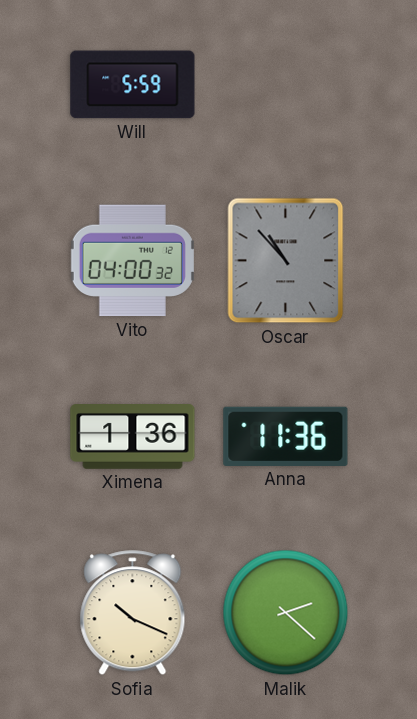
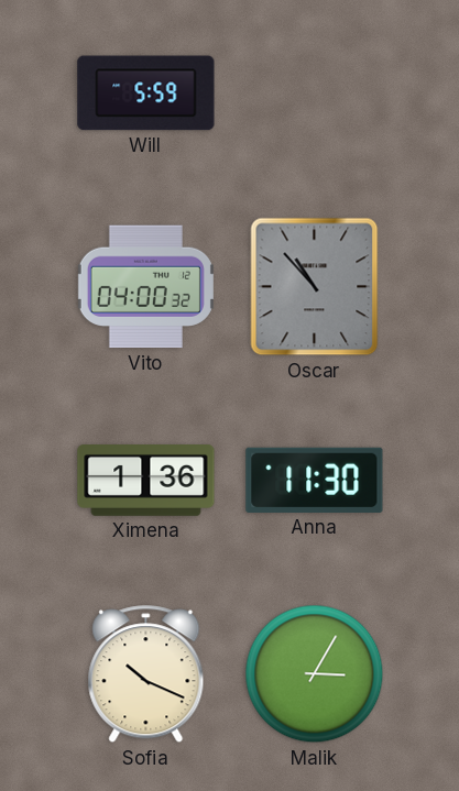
Anna: 11:36 -> 11:30 (315, 480)
Malik: 2:22 -> 3:05 (315, 674)
